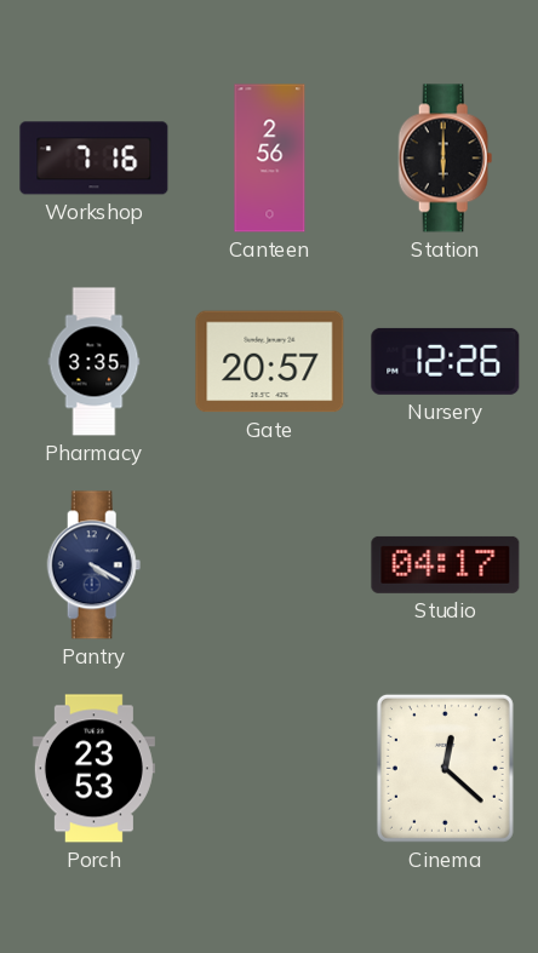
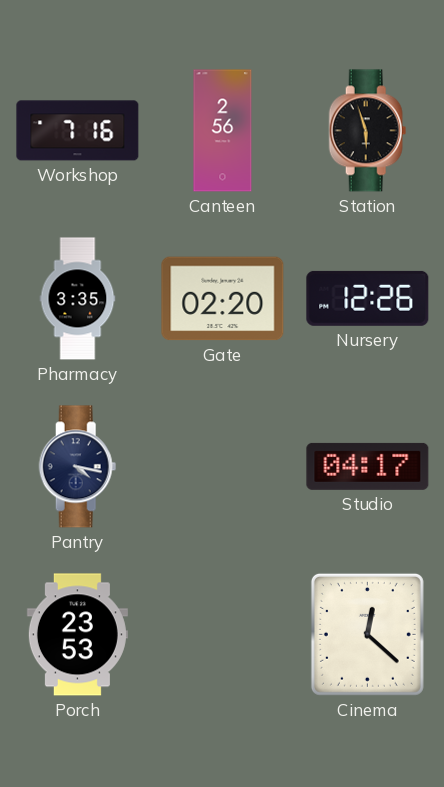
Station: 6:00 -> 5:57 (368, 131)
Gate: 20:57 -> 02:20 (223, 299)
Pantry: 4:20 -> 4:17 (78, 467)
